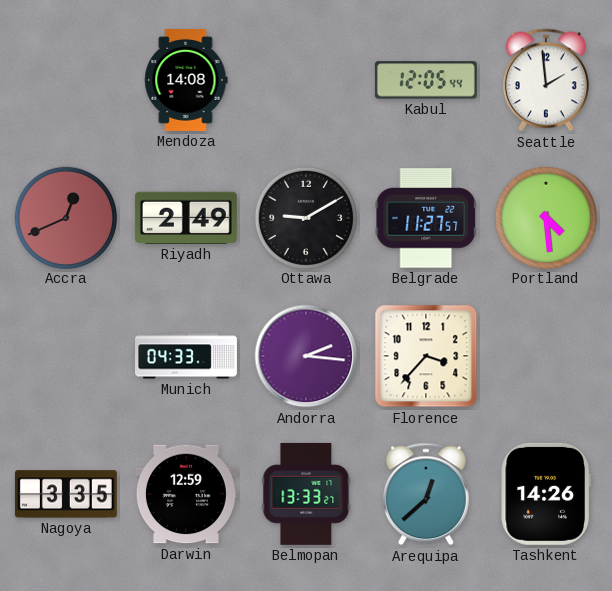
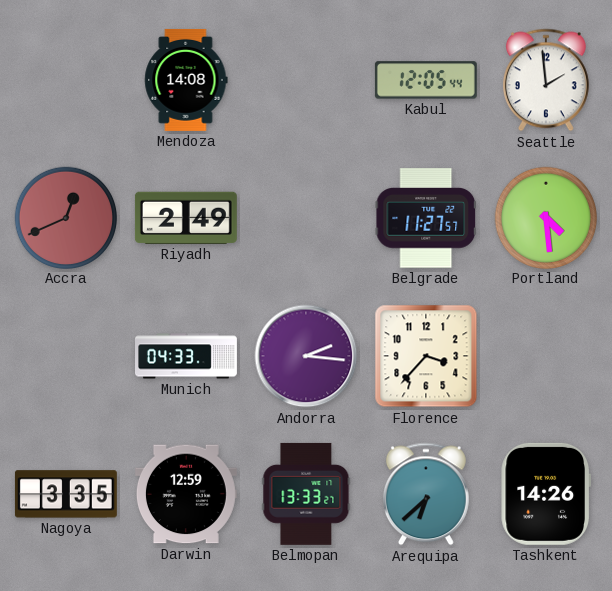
Ottawa: 9:10 -> none (305, 217)
Arequipa: 12:38 -> 6:38 (426, 494)
